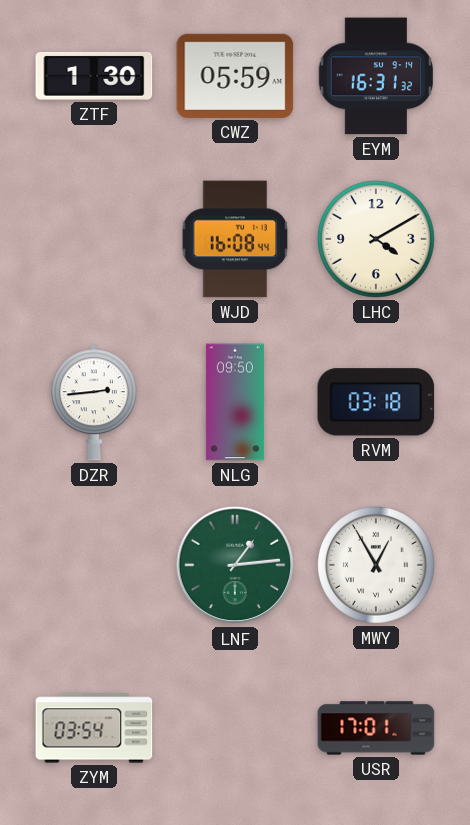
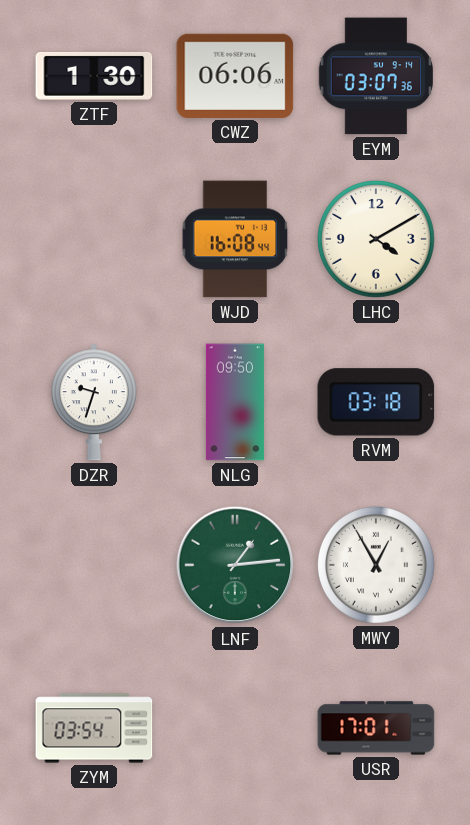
CWZ: 05:59 -> 06:06 (235, 76)
EYM: 16:31 -> 03:07 (376, 76)
DZR: 2:44 -> 9:33 (94, 402)
